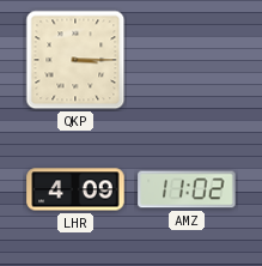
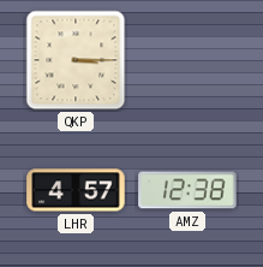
LHR: 4:09 -> 4:57 (76, 190)
AMZ: 11:02 -> 12:38 (187, 190)
